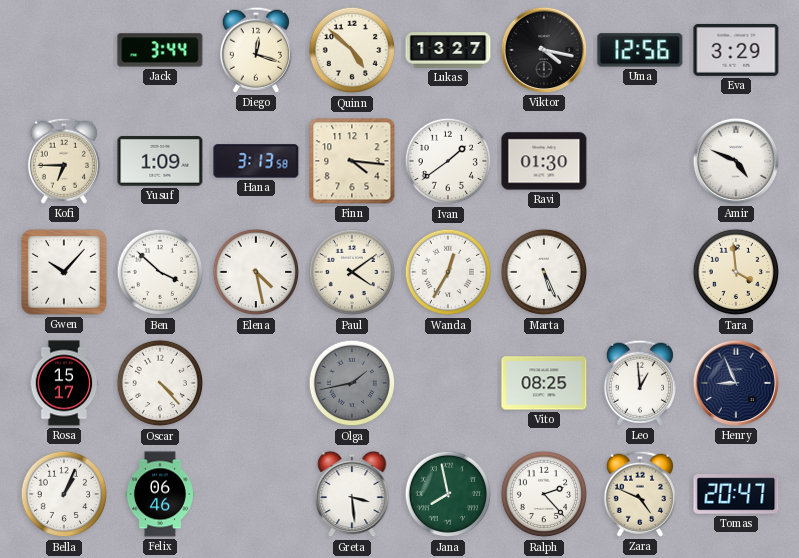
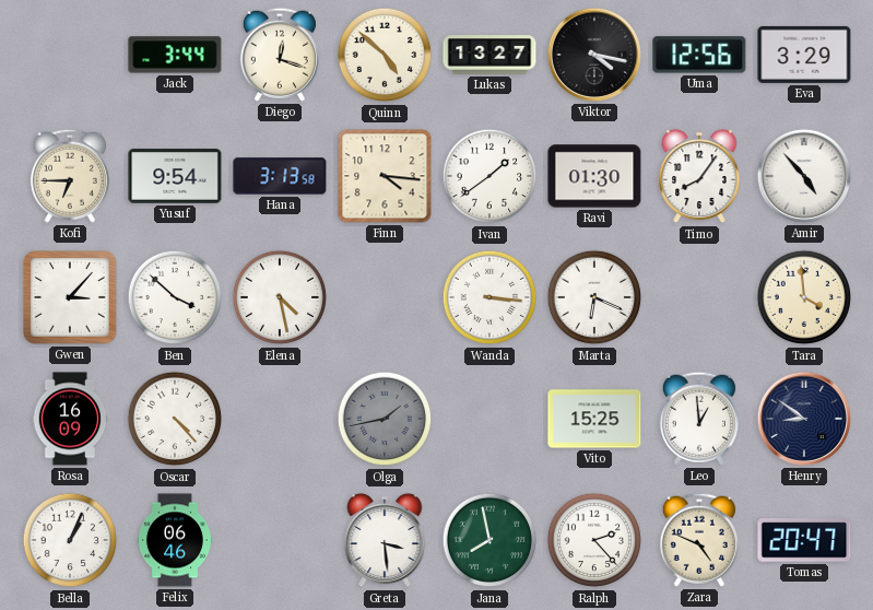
Yusuf: 1:09 -> 9:54 (175, 176)
Timo: none -> 8:06 (699, 176)
Amir: 4:49 -> 4:53 (804, 176)
Gwen: 10:07 -> 3:07 (70, 297)
Paul: 4:09 -> none (352, 272)
Wanda: 12:35 -> 3:16 (489, 297)
Marta: 5:26 -> 6:19 (594, 297)
Rosa: 15:17 -> 16:09 (70, 419)
Vito: 08:25 -> 15:25 (594, 419)
Henry: 8:56 -> 8:51 (804, 419)
